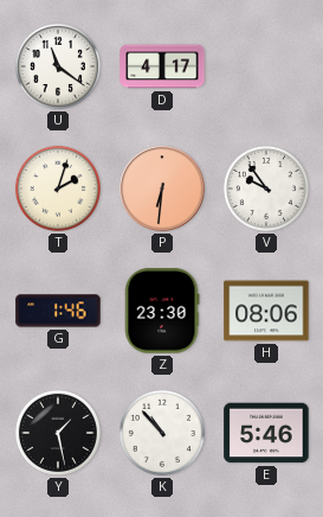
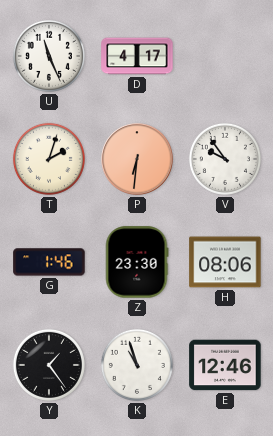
U: 11:21 -> 11:26 (49, 56)
Y: 1:28 -> 1:24 (49, 365)
K: 10:53 -> 10:57 (137, 365)
E: 5:46 -> 12:46 (225, 365)
